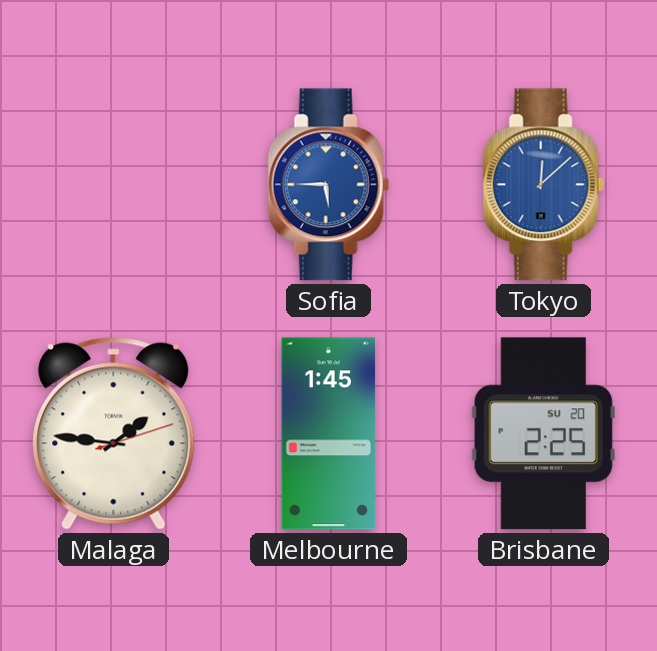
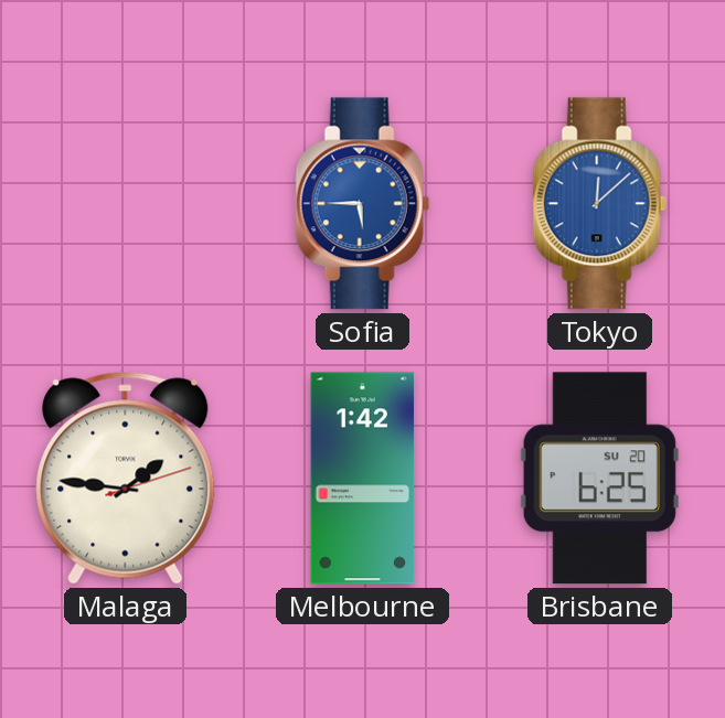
Melbourne: 1:45 -> 1:42 (363, 479)
Brisbane: 2:25 -> 6:25 (599, 479)
